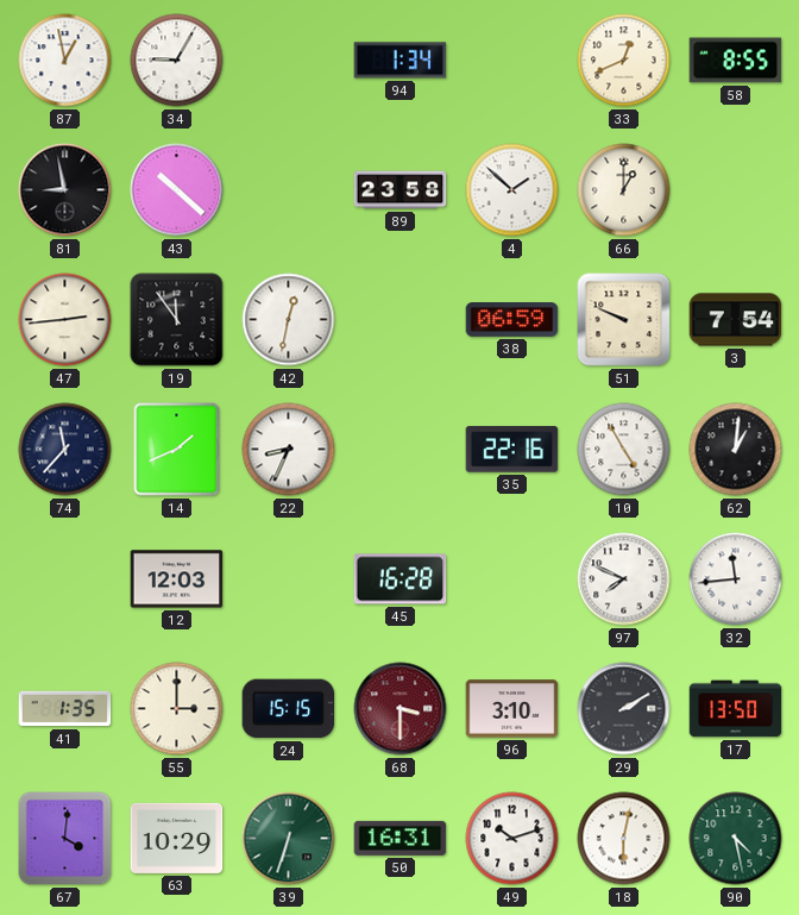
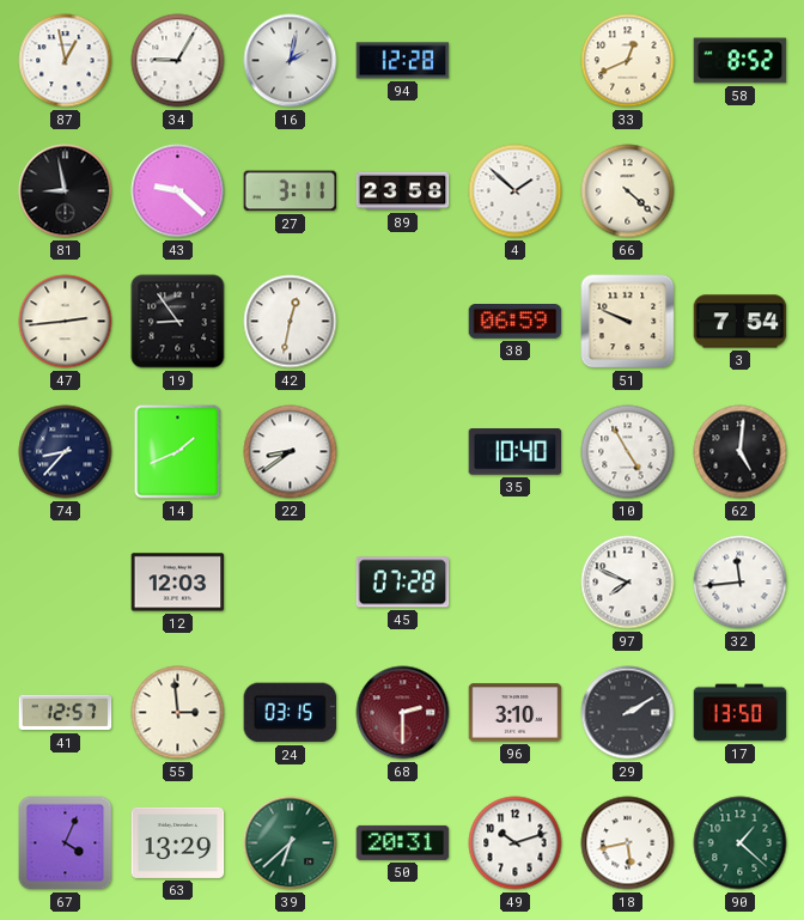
16: none -> 2:02 (291, 61)
94: 1:34 -> 12:28 (403, 61)
58: 8:55 -> 8:52 (741, 61)
43: 10:22 -> 9:22 (178, 191)
27: none -> 3:11 (291, 191)
66: 1:00 -> 4:22 (628, 191)
19: 11:54 -> 8:54 (178, 322)
74: 11:37 -> 8:37 (66, 452)
22: 8:34 -> 8:39 (291, 452)
35: 22:16 -> 10:40 (516, 452)
62: 1:01 -> 5:01 (741, 452)
45: 16:28 -> 07:28 (403, 583)
41: 1:35 -> 12:57 (66, 713)
55: 3:00 -> 2:59 (178, 713)
24: 15:15 -> 03:15 (291, 713)
68: 3:30 -> 2:30 (403, 713)
67: 4:01 -> 4:04 (66, 843)
63: 10:29 -> 13:29 (178, 842)
39: 6:33 -> 6:38 (291, 843)
50: 16:31 -> 20:31 (403, 842)
18: 6:02 -> 5:43 (628, 843)
90: 4:28 -> 1:22 (741, 843)
